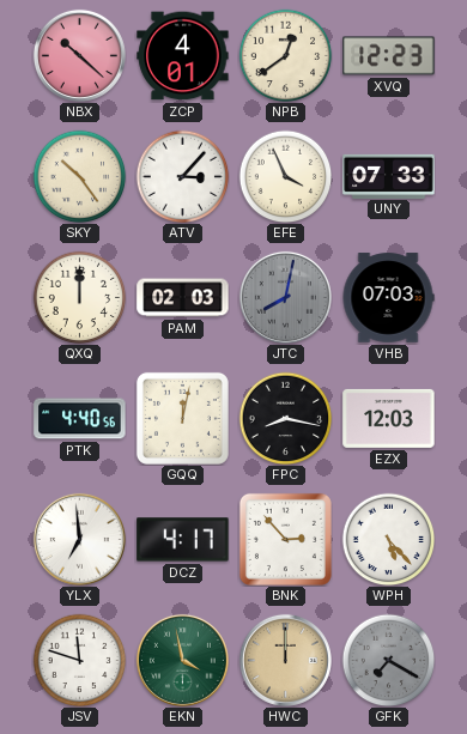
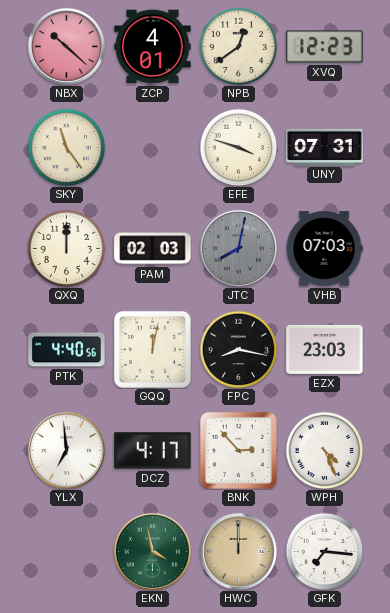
SKY: 10:24 -> 11:24 (66, 147)
ATV: 3:07 -> none (182, 176)
EFE: 3:56 -> 3:48 (238, 147)
UNY: 07:33 -> 07:31 (325, 147)
EZX: 12:03 -> 23:03 (325, 349)
WPH: 5:23 -> 4:26 (324, 450)
JSV: 11:48 -> none (79, 660)
GFK: 7:20 -> 7:16 (324, 551)
GFK dial: grey -> white (324, 551)
